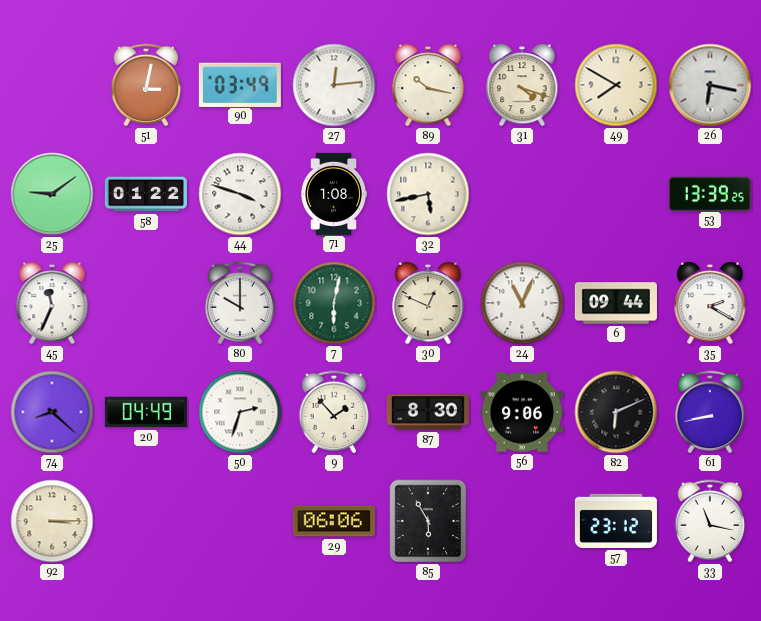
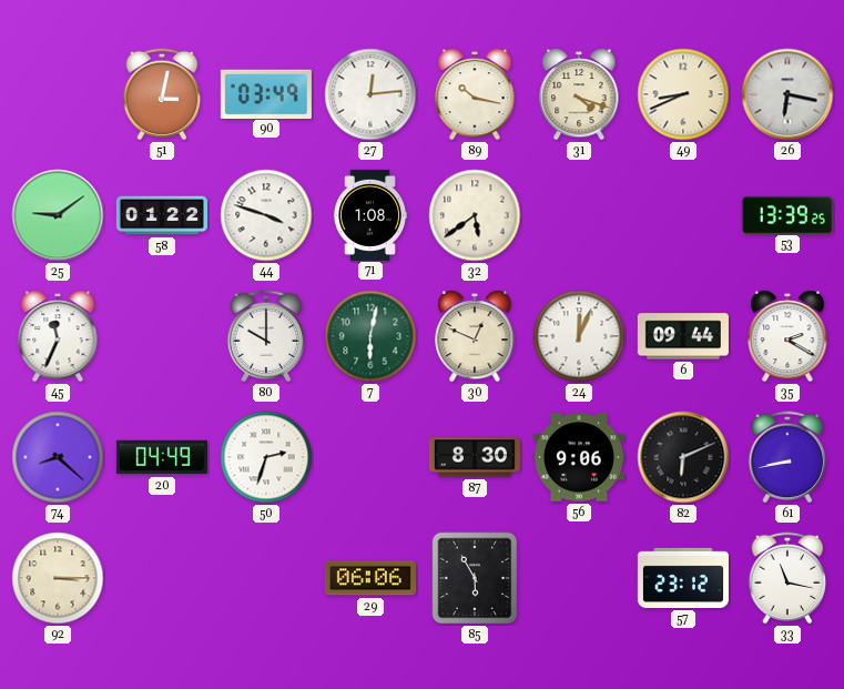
49: 7:50 -> 8:41 (683, 94)
32: 5:43 -> 5:39 (475, 215)
24: 11:04 -> 12:04 (579, 336)
9: 1:53 -> none (334, 412)
